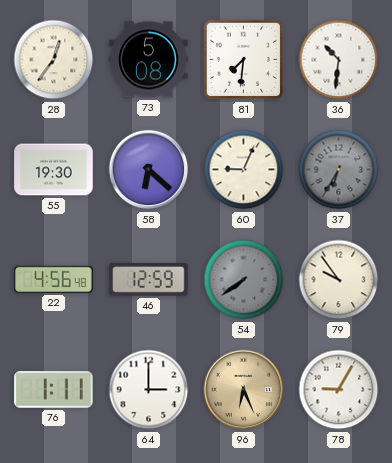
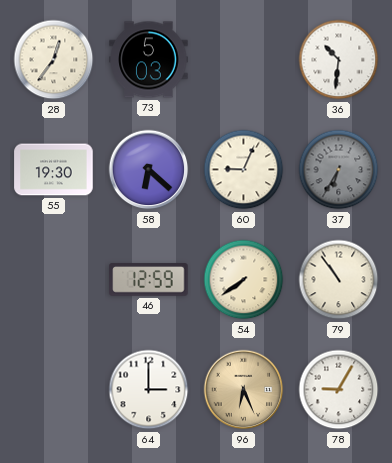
73: 5:08 -> 5:03 (149, 60)
81: 7:31 -> none (244, 60)
22: 4:56 -> none (54, 279)
54 dial: grey -> cream (244, 280)
79: 9:54 -> 10:54 (339, 280)
76: 1:11 -> none (54, 390)
